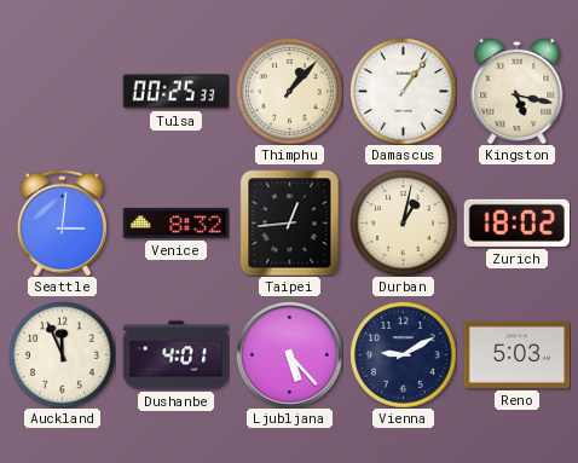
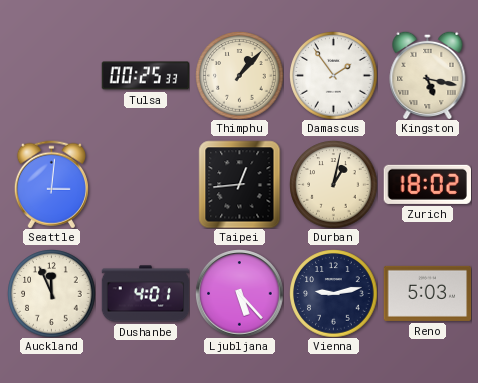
Damascus: 1:06 -> 1:54 (333, 75)
Venice: 8:32 -> none (175, 222)
Vienna: 9:10 -> 9:13 (333, 293)
